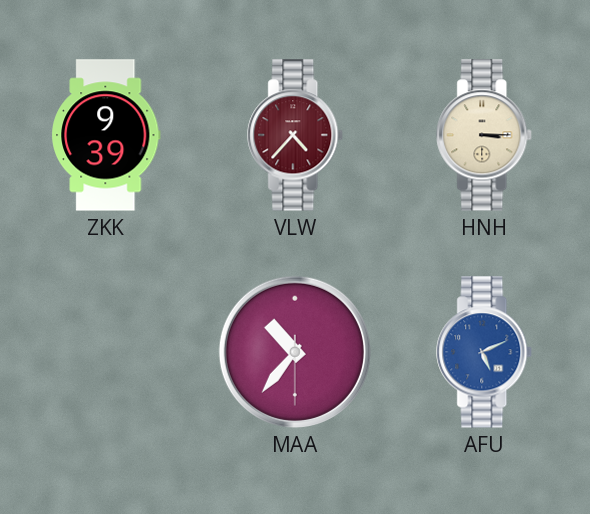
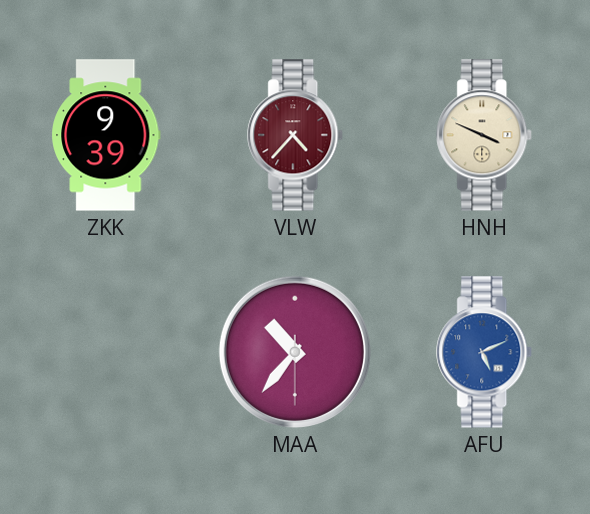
HNH: 3:15 -> 3:49 (485, 135)
